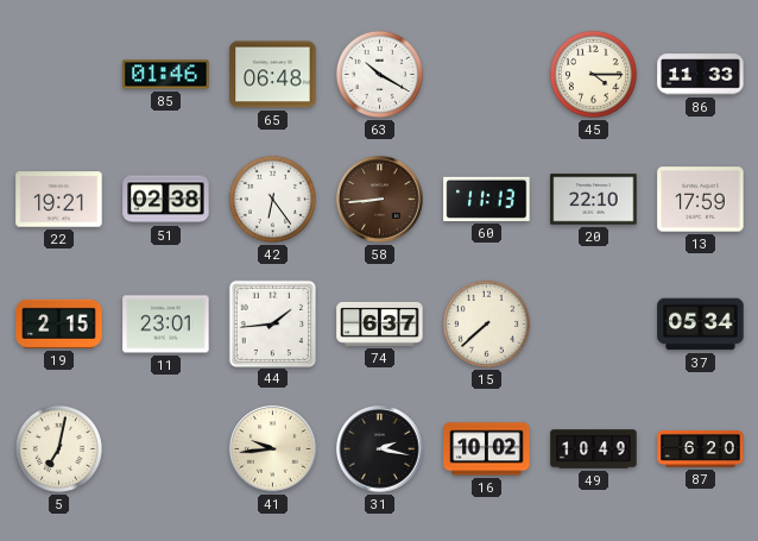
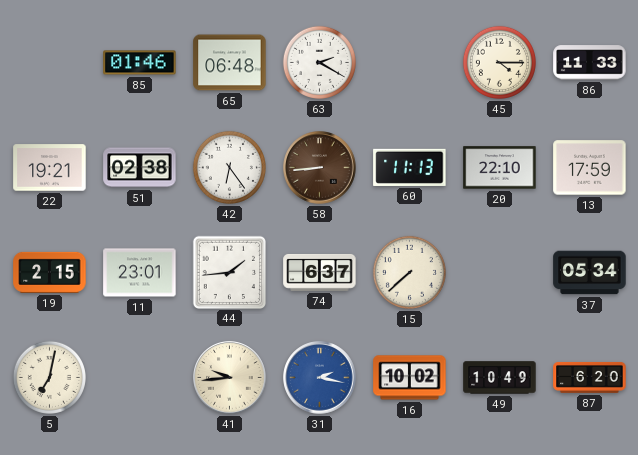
63: 10:20 -> 2:20 (319, 62)
31 dial: black -> blue (320, 378)
